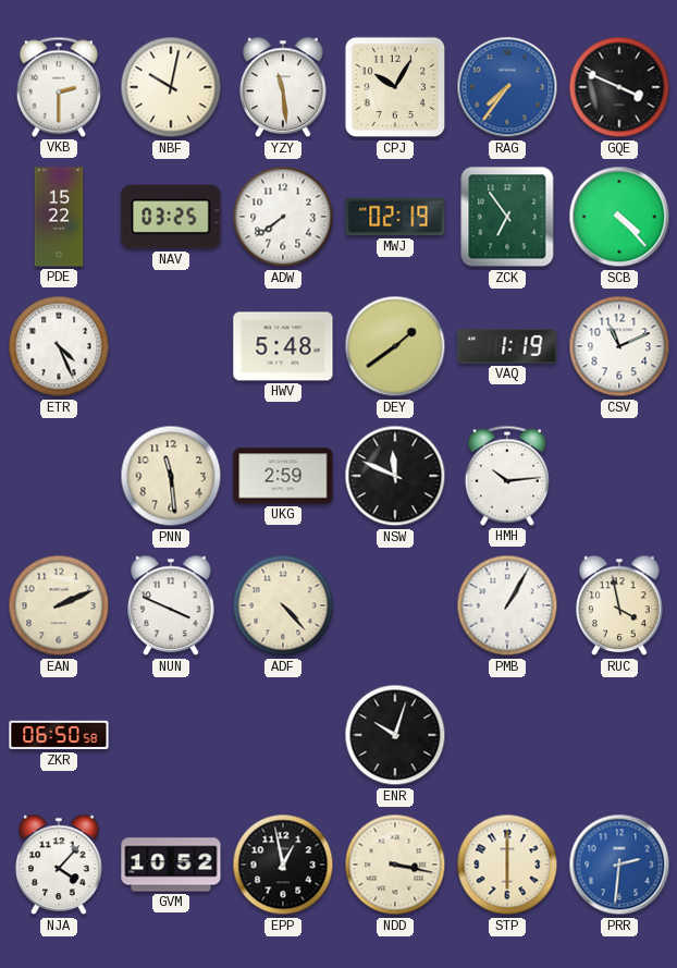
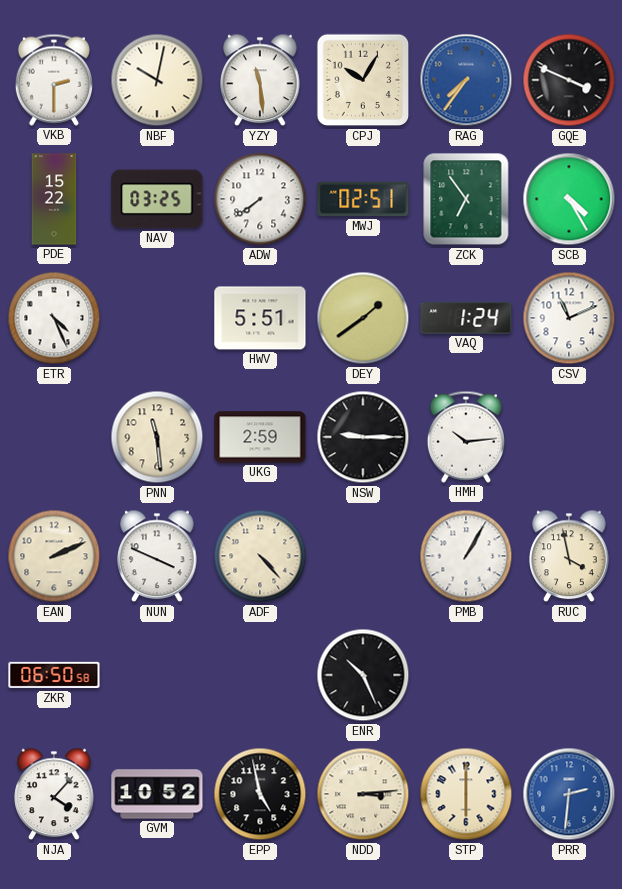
MWJ: 02:19 -> 02:51 (363, 199)
SCB: 4:23 -> 4:25 (569, 199)
HWV: 5:48 -> 5:51 (260, 318)
VAQ: 1:19 -> 1:24 (466, 318)
NSW: 11:49 -> 9:15 (363, 437)
ENR: 10:03 -> 10:26 (363, 675)
EPP: 12:58 -> 4:58 (260, 794)
NDD: 3:17 -> 3:14 (363, 794)
